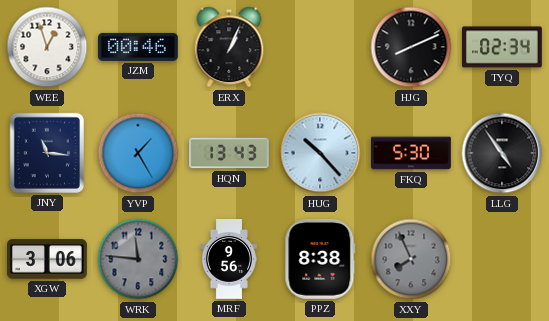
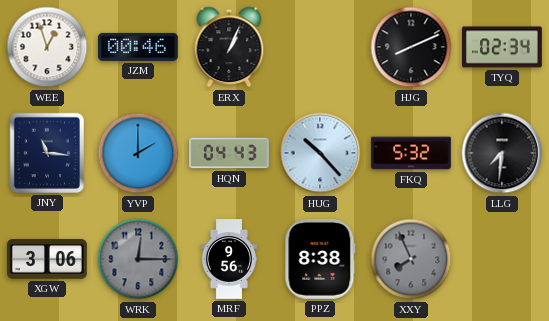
YVP: 1:25 -> 2:00 (138, 153)
HQN: 13:43 -> 04:43 (230, 153)
FKQ: 5:30 -> 5:32 (412, 153)
LLG: 4:54 -> 7:31 (502, 153)
WRK: 11:46 -> 12:15 (138, 259)
